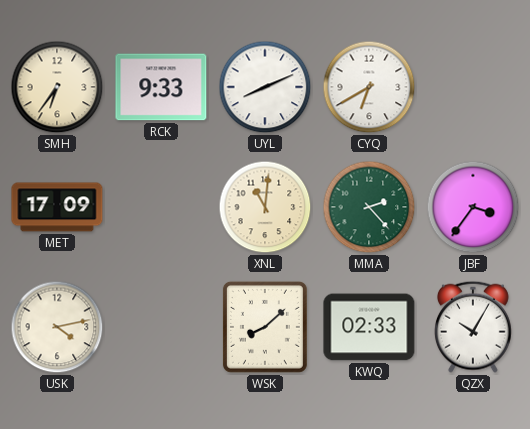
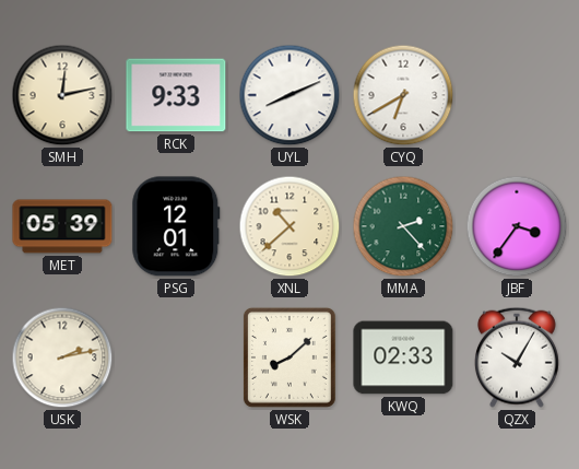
SMH: 6:36 -> 12:13 (62, 95)
MET: 17:09 -> 05:39 (62, 226)
PSG: none -> 12:01 (176, 226)
XNL: 11:01 -> 10:38 (289, 226)
USK: 4:13 -> 2:13 (62, 357)
